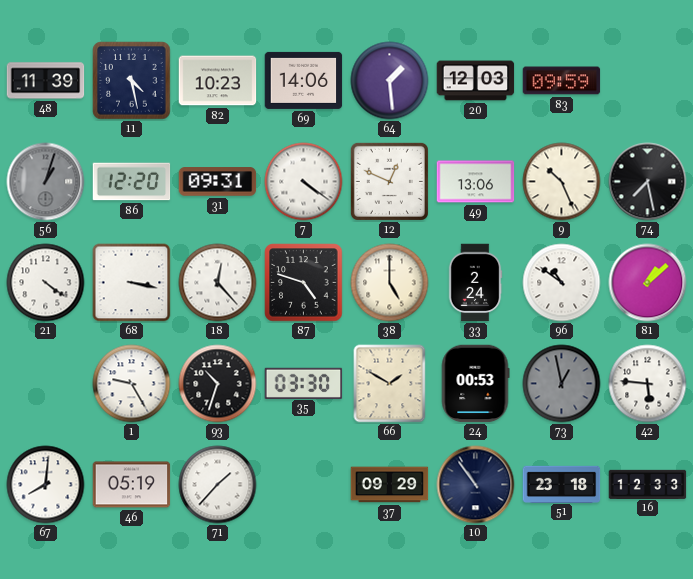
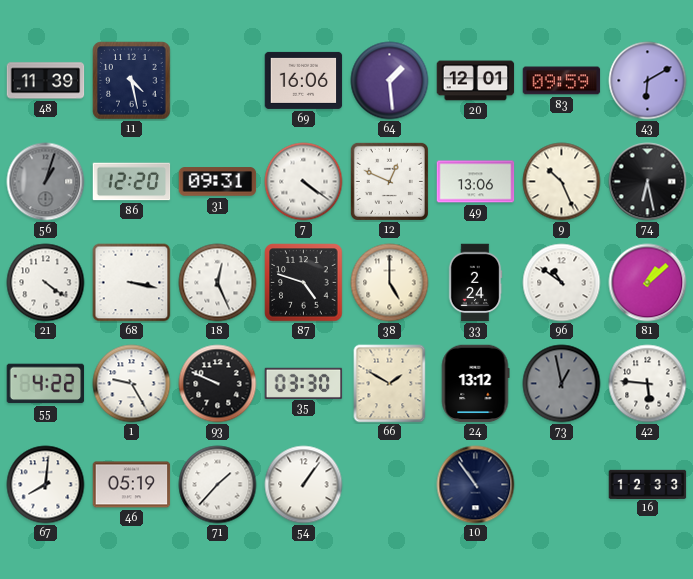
82: 10:23 -> none (218, 81)
69: 14:06 -> 16:06 (304, 80)
20: 12:03 -> 12:01 (476, 81)
43: none -> 6:10 (648, 81)
74: 7:28 -> 6:28 (648, 182)
18: 12:23 -> 12:26 (218, 283)
55: none -> 4:22 (46, 384)
93: 10:33 -> 9:49 (218, 384)
24: 00:53 -> 13:12 (475, 384)
54: none -> 1:06 (304, 485)
37: 09:29 -> none (390, 485)
51: 23:18 -> none (562, 484)
